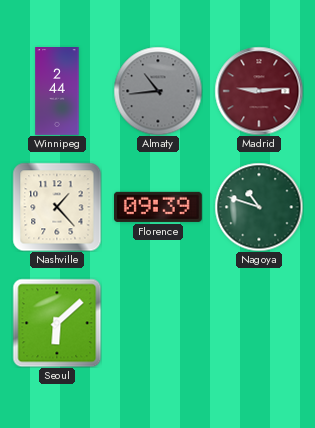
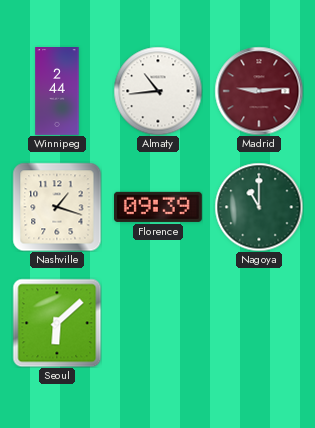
Almaty dial: grey -> white (158, 91)
Nashville: 1:23 -> 1:18 (57, 207)
Nagoya: 10:48 -> 11:00 (259, 207)
